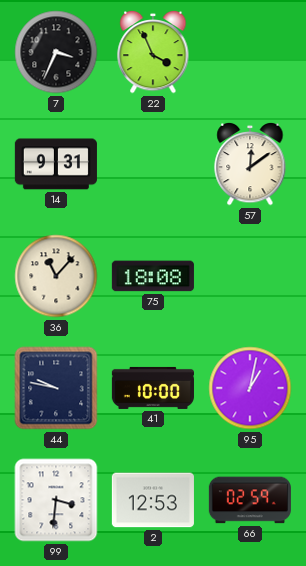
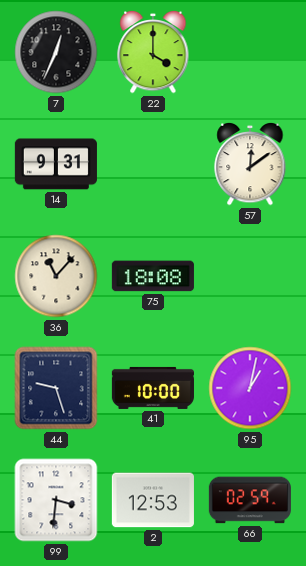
7: 3:34 -> 12:34 (56, 52)
22: 3:56 -> 4:00 (153, 52)
44: 9:47 -> 9:27 (56, 388)
